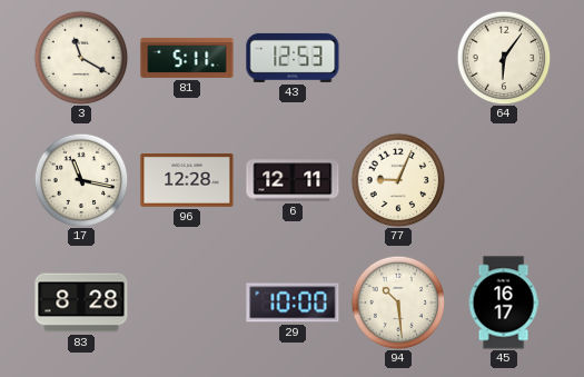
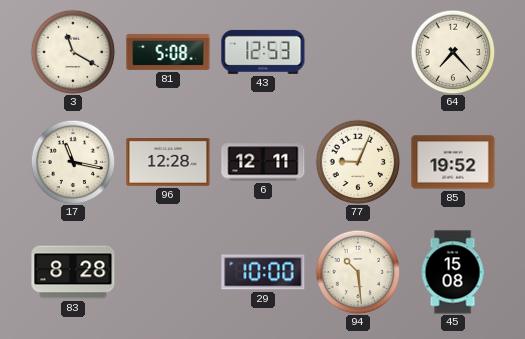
81: 5:11 -> 5:08 (168, 52)
64: 6:06 -> 7:23 (453, 52)
85: none -> 19:52 (453, 162)
45: 16:17 -> 15:08 (453, 272)
